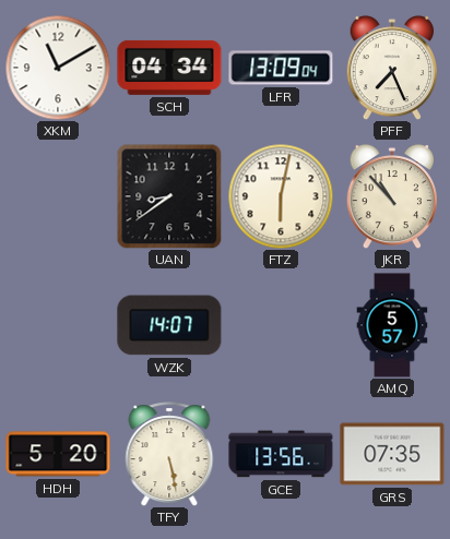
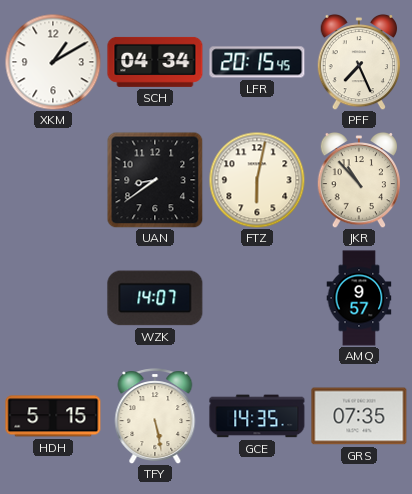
XKM: 11:10 -> 1:10 (53, 62)
LFR: 13:09 -> 20:15 (257, 62)
AMQ: 5:57 -> 9:57 (359, 298)
HDH: 5:20 -> 5:15 (53, 416)
GCE: 13:56 -> 14:35 (257, 416)
